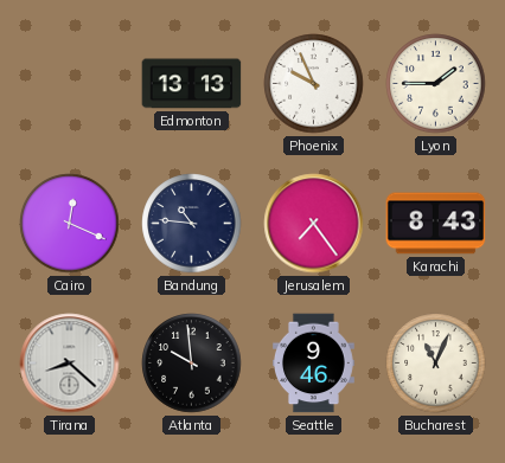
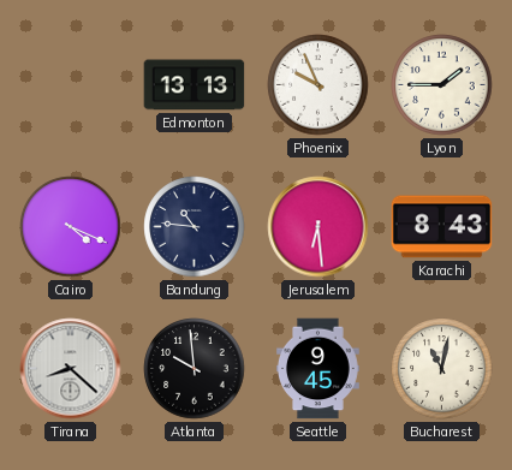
Cairo: 12:19 -> 4:19 (71, 227)
Jerusalem: 7:24 -> 6:29 (318, 227)
Seattle: 9:46 -> 9:45 (318, 369)
Bucharest: 11:04 -> 11:02 (442, 369)
